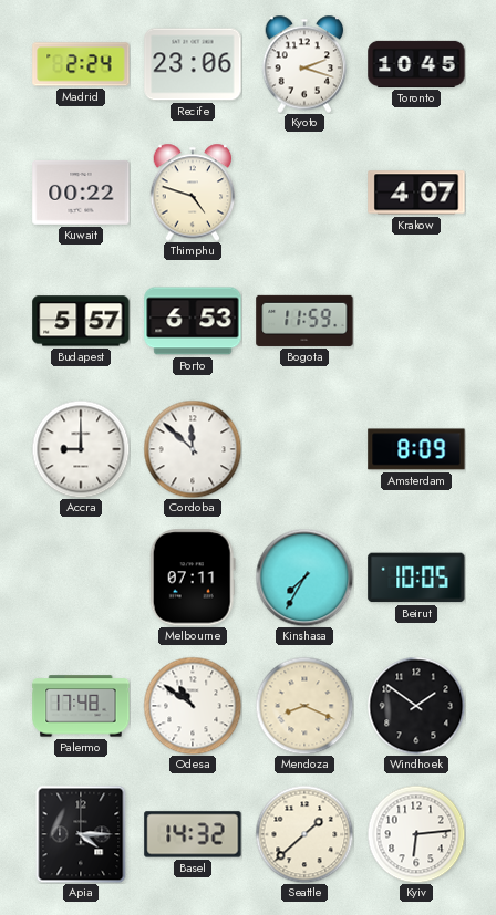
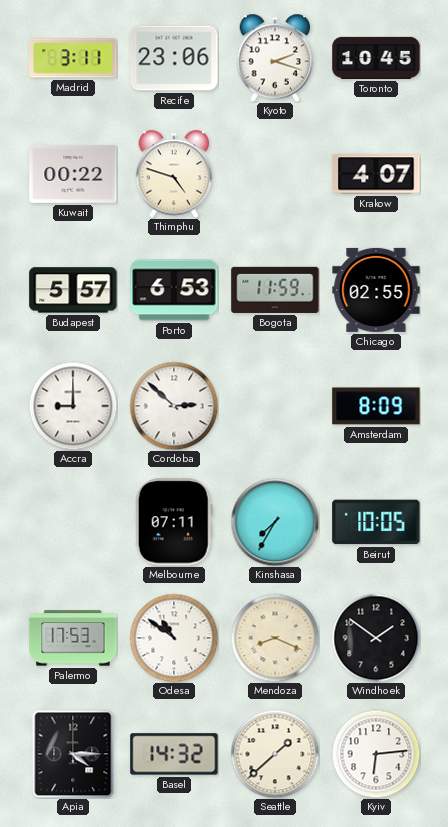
Madrid: 2:24 -> 3:11 (73, 58)
Chicago: none -> 02:55 (376, 290)
Cordoba: 11:52 -> 2:52 (174, 406)
Palermo: 17:48 -> 17:53 (73, 638)
